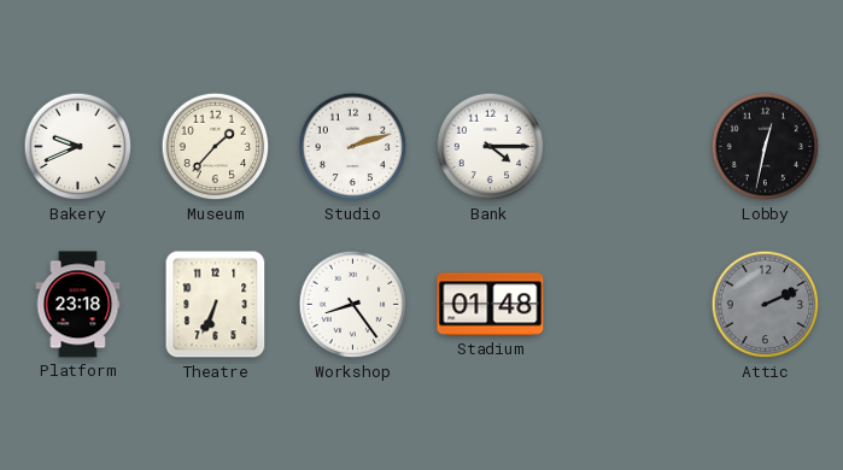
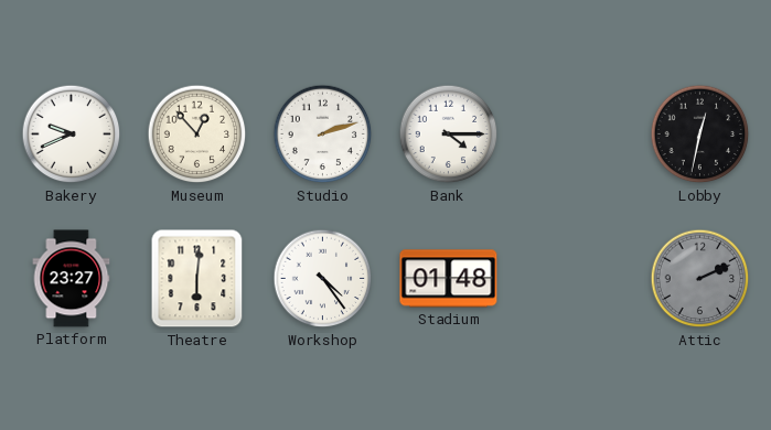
Museum: 1:37 -> 12:53 (197, 135)
Platform: 23:18 -> 23:27 (72, 279)
Theatre: 6:34 -> 6:01 (197, 279)
Workshop: 8:24 -> 4:24 (323, 279)
